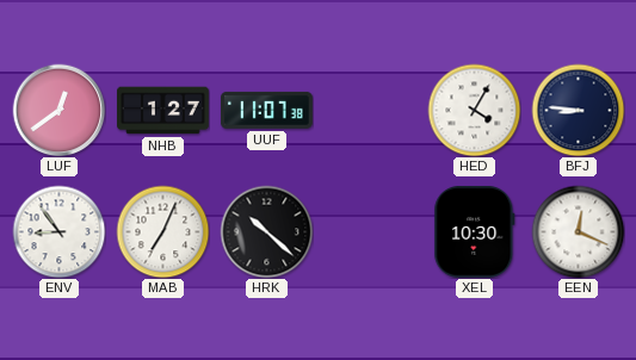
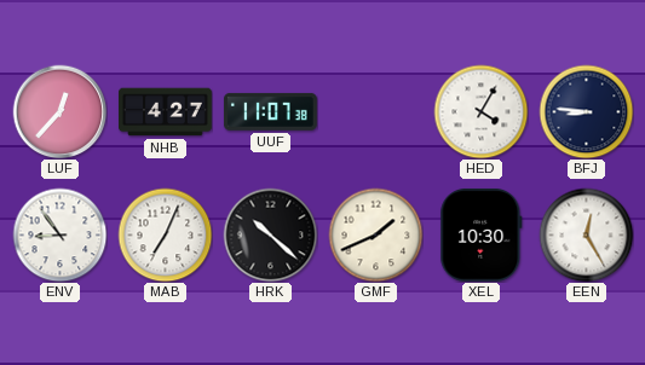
LUF: 12:39 -> 12:37 (59, 111)
NHB: 1:27 -> 4:27 (166, 112)
GMF: none -> 1:41 (375, 234)
EEN: 12:19 -> 12:25 (586, 234)
